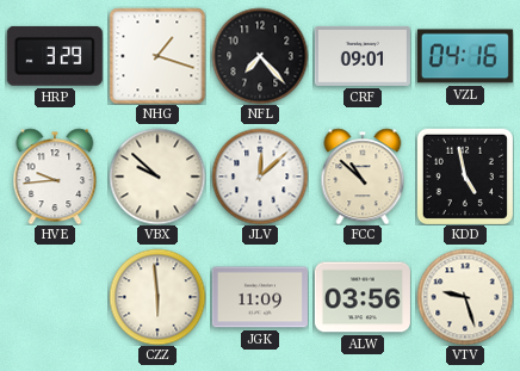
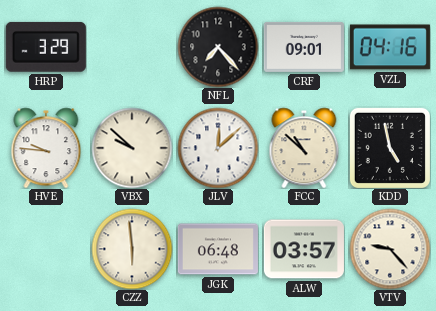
NHG: 1:18 -> none (157, 56)
HVE: 9:44 -> 9:46 (46, 148)
JGK: 11:09 -> 06:48 (218, 249)
ALW: 03:56 -> 03:57 (304, 249)
VTV: 9:27 -> 9:23 (390, 249)
